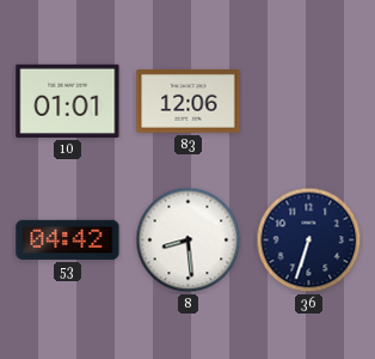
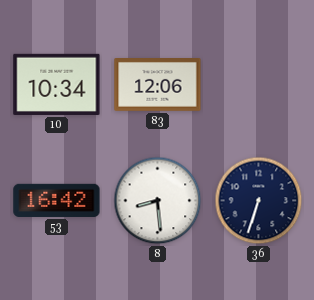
10: 01:01 -> 10:34 (57, 84)
53: 04:42 -> 16:42 (57, 200)
